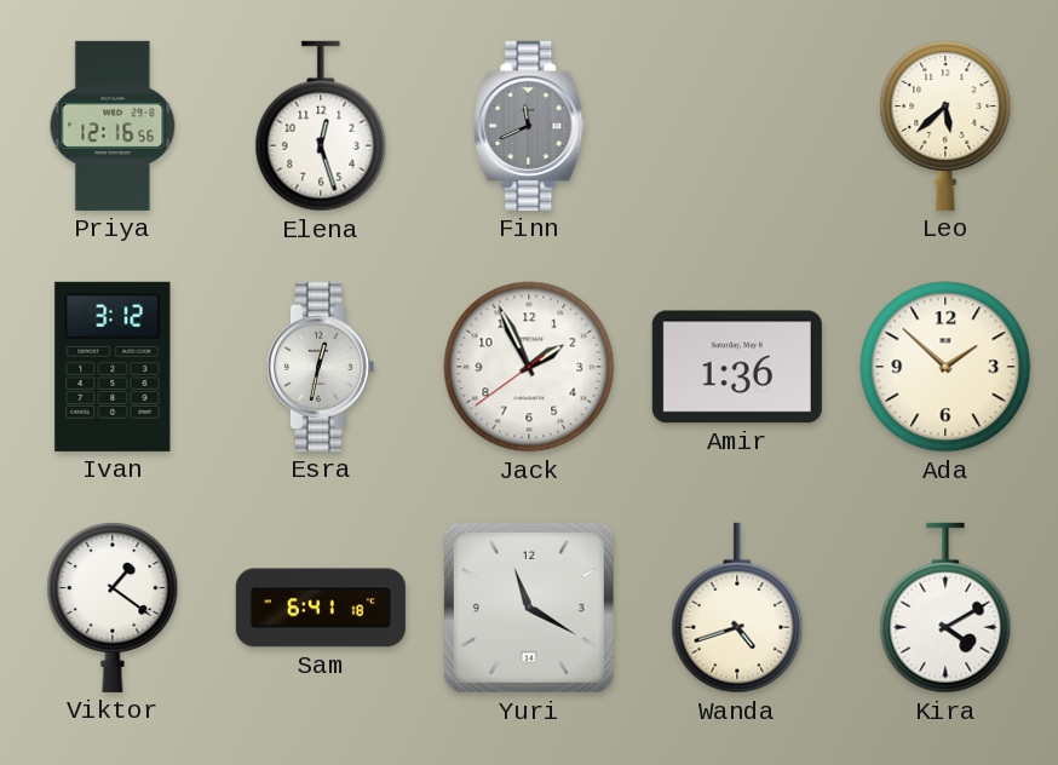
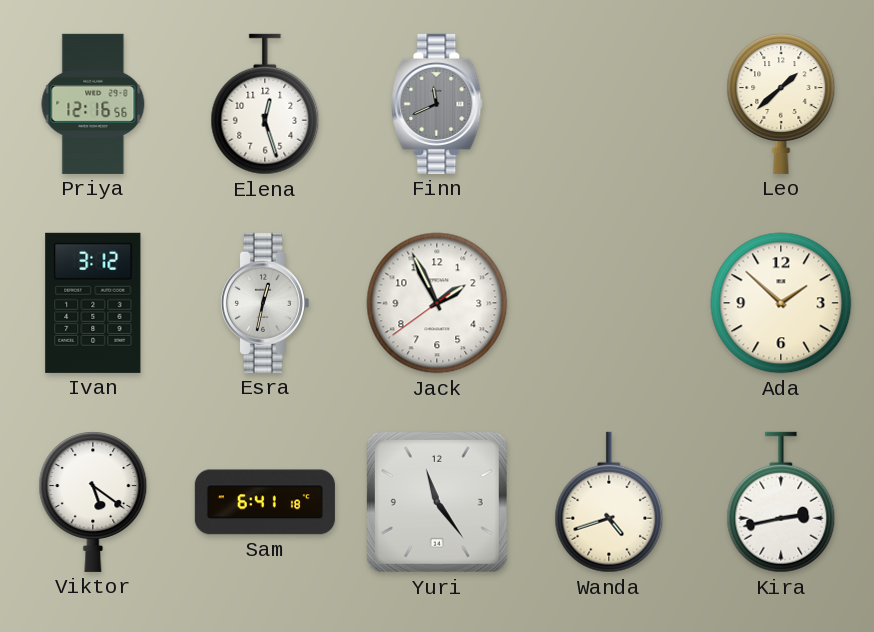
Leo: 5:38 -> 1:38 (781, 104)
Amir: 1:36 -> none (737, 367)
Viktor: 1:21 -> 5:21 (93, 502)
Yuri: 11:20 -> 11:24 (437, 502)
Kira: 4:10 -> 2:43 (781, 502)
